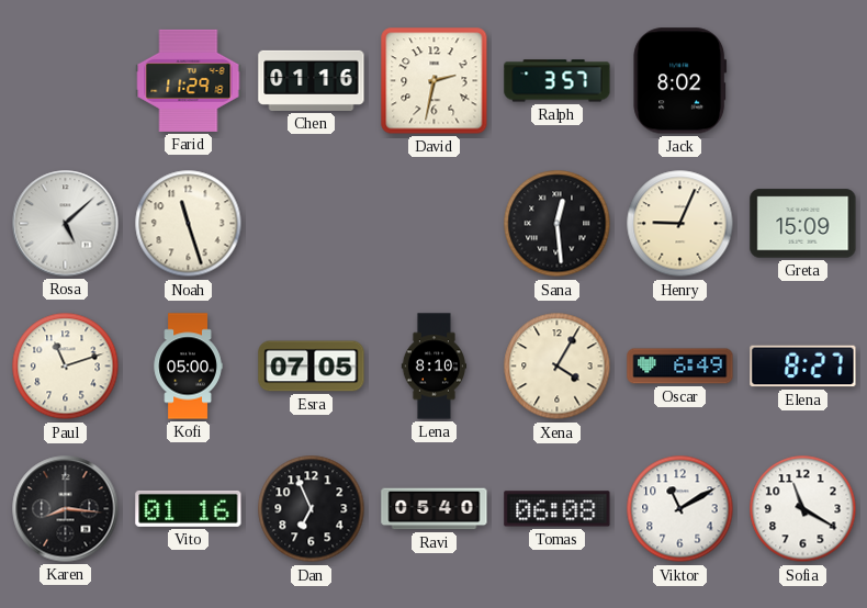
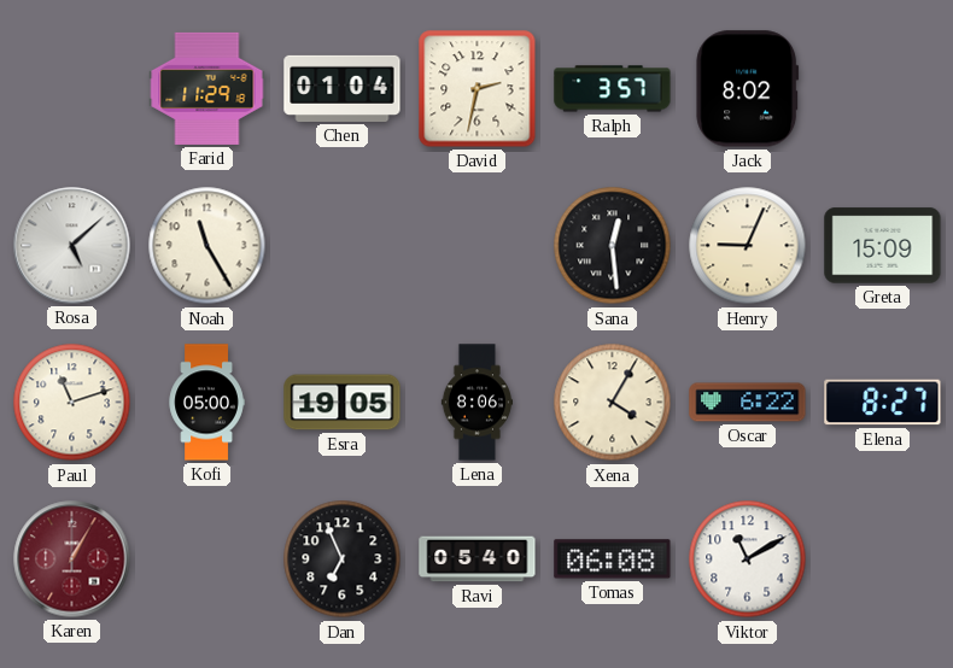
Chen: 01:16 -> 01:04 (343, 88)
Noah: 11:27 -> 11:25 (207, 246)
Esra: 07:05 -> 19:05 (343, 403)
Lena: 8:10 -> 8:06 (476, 403)
Oscar: 6:49 -> 6:22 (748, 403)
Karen: 8:16 -> 1:05 (72, 559)
Karen dial: black -> burgundy (72, 559)
Vito: 01:16 -> none (189, 508)
Sofia: 11:20 -> none (803, 509)
